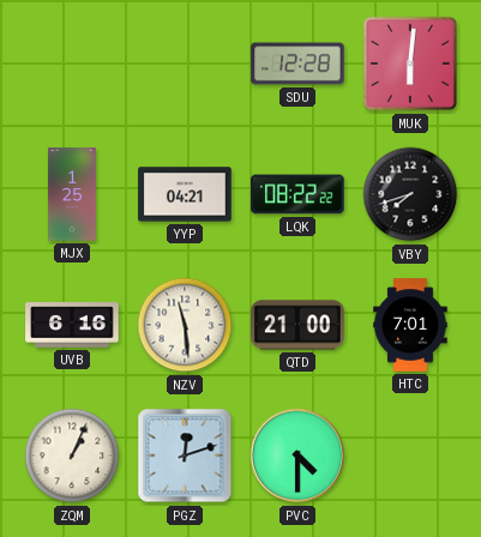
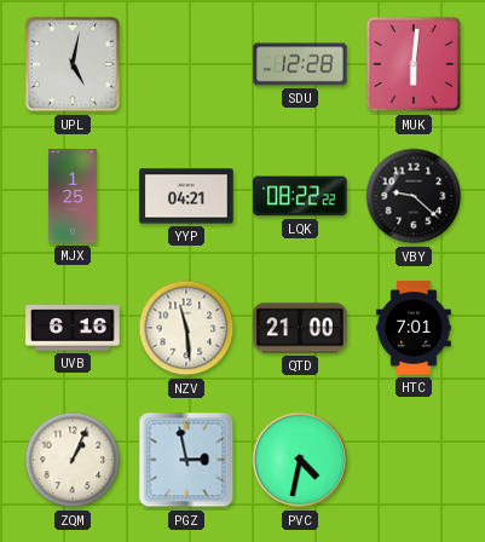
UPL: none -> 5:02 (73, 64)
VBY: 7:42 -> 9:22 (414, 196)
PGZ: 12:12 -> 2:58 (186, 460)
PVC: 4:30 -> 4:32 (300, 460)
